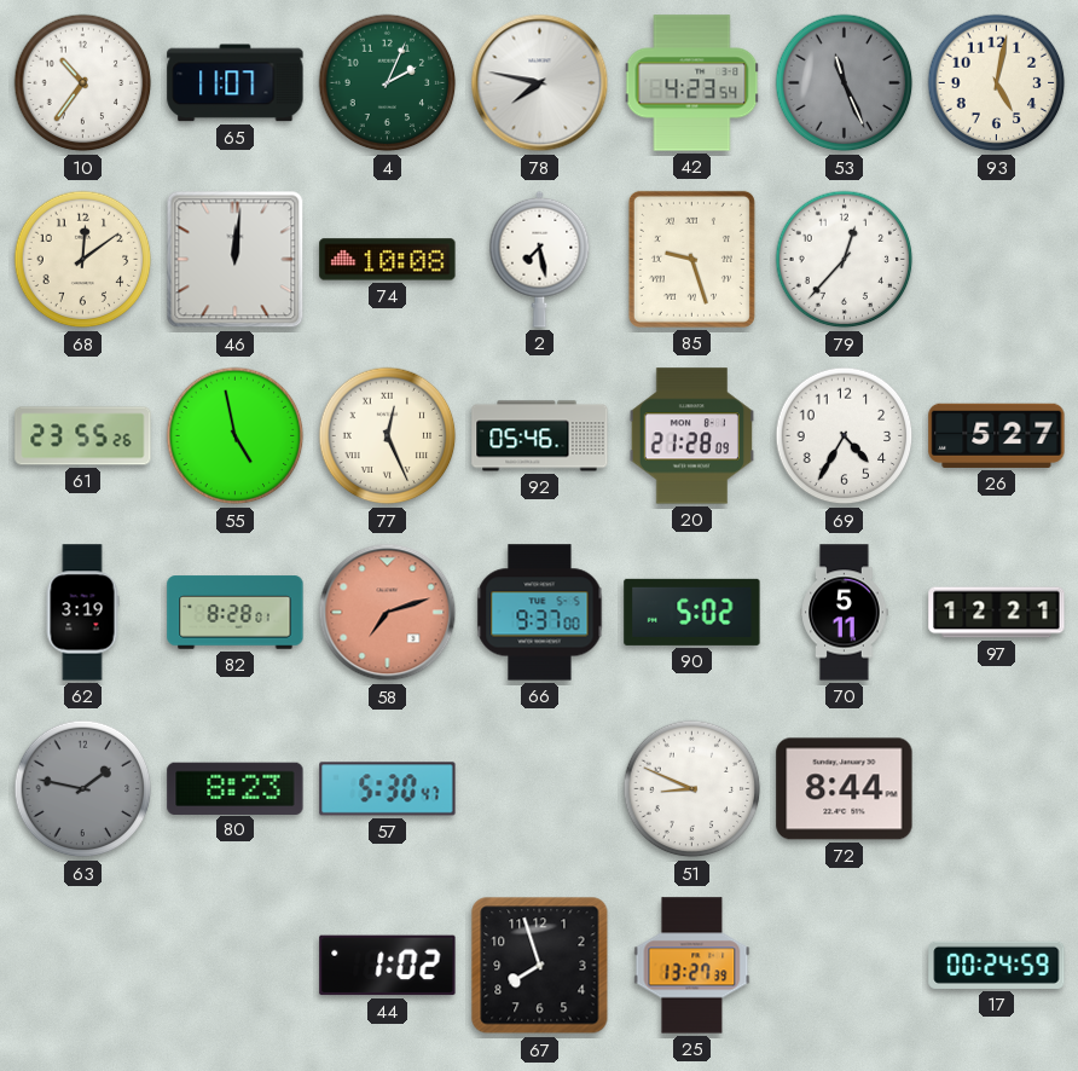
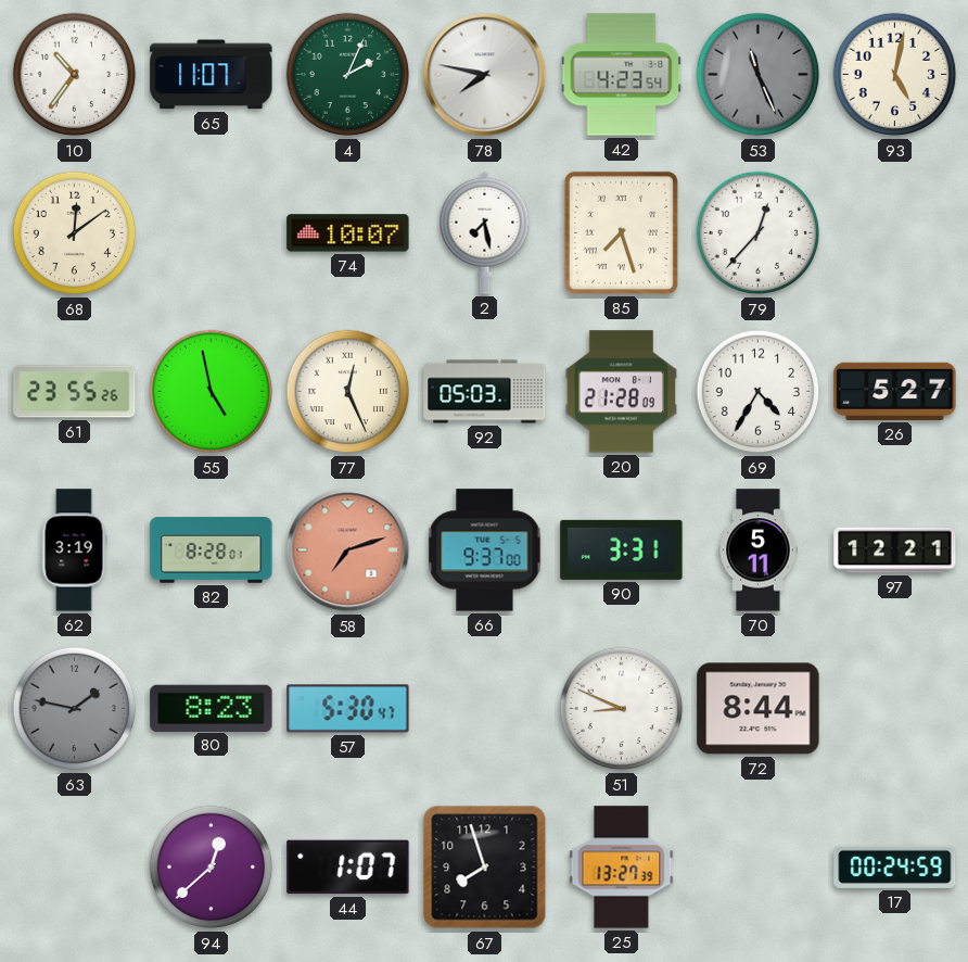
46: 12:01 -> none (236, 260)
74: 10:08 -> 10:07 (348, 233)
85: 9:27 -> 7:27 (621, 232)
92: 05:46 -> 05:03 (485, 392)
90: 5:02 -> 3:31 (622, 549)
94: none -> 12:38 (212, 868)
44: 1:02 -> 1:07 (348, 868)
